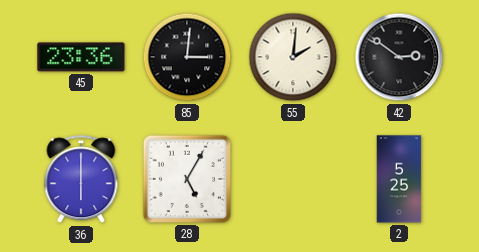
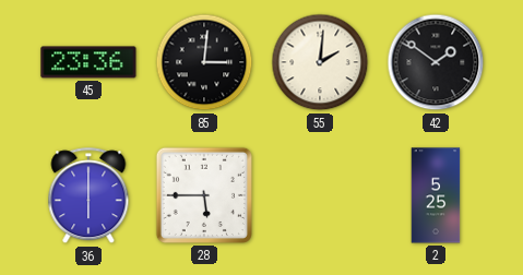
42: 2:51 -> 1:51 (436, 62)
28: 5:05 -> 5:45 (204, 195)
